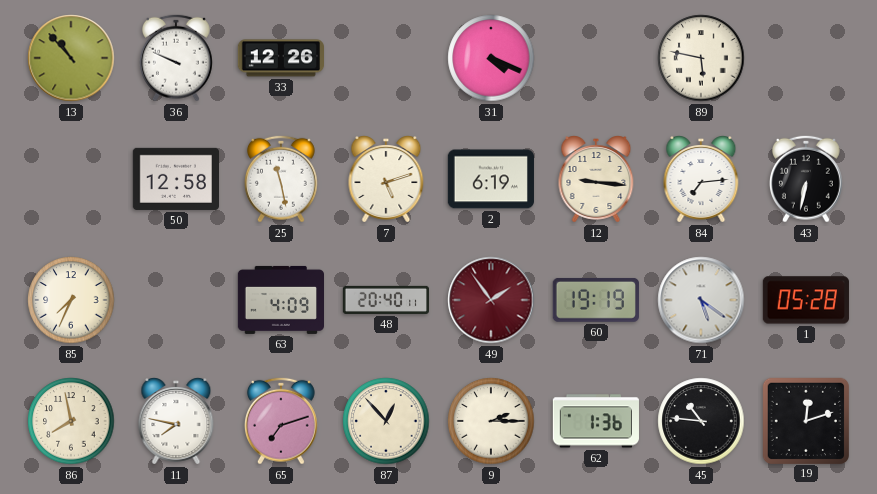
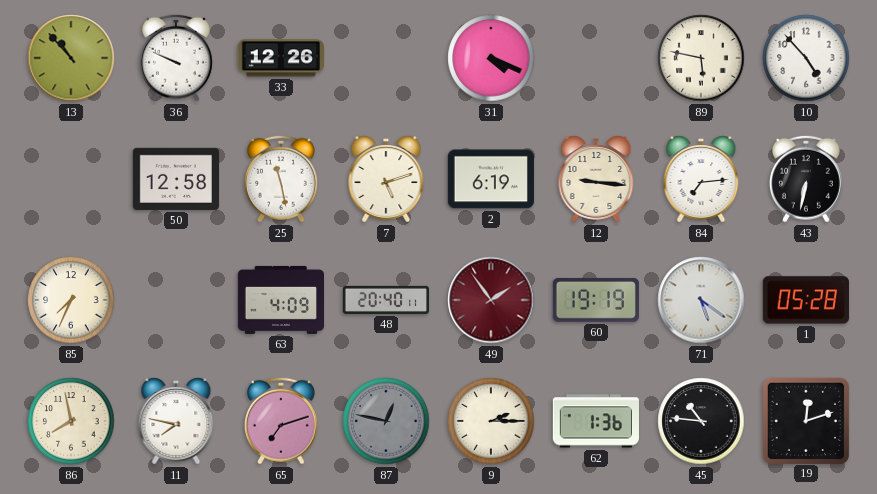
10: none -> 4:53 (806, 58)
87: 12:53 -> 12:47 (386, 421)
87 dial: cream -> grey (386, 421)
